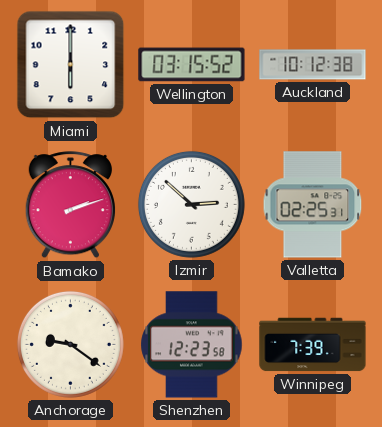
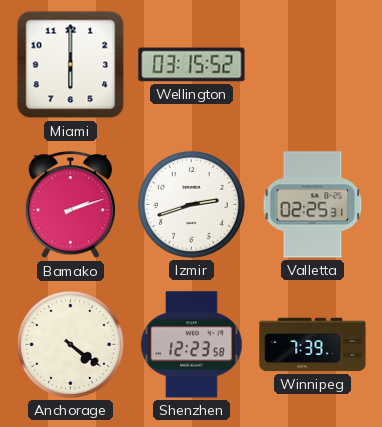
Auckland: 10:12 -> none (313, 65)
Izmir: 2:52 -> 2:42 (191, 204)
Anchorage: 9:21 -> 4:21 (70, 344)
